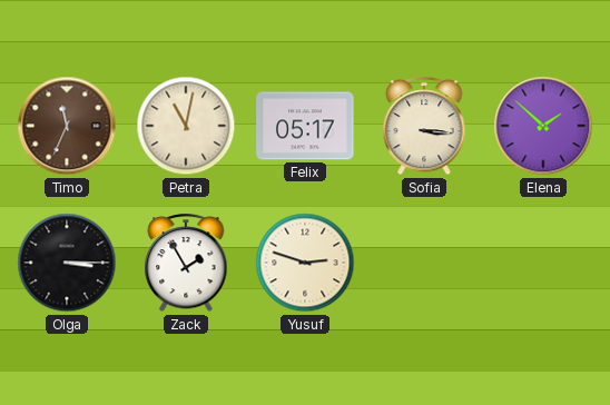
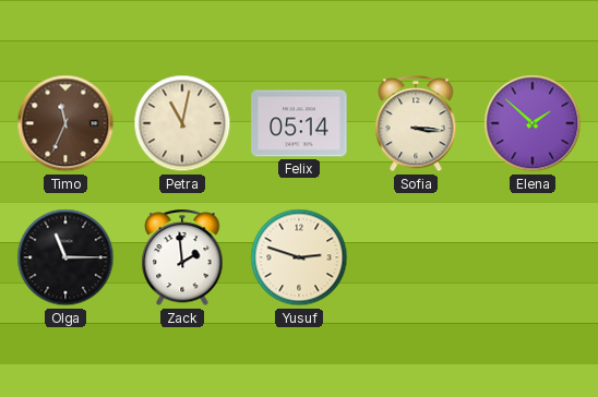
Felix: 05:17 -> 05:14 (299, 123)
Olga: 3:15 -> 11:15 (65, 257)
Zack: 1:55 -> 1:59 (182, 258)
